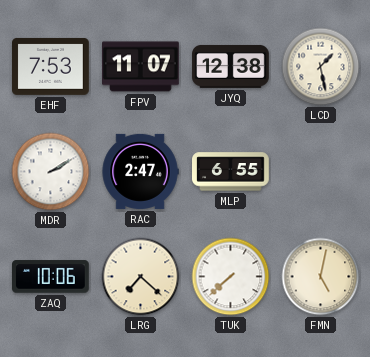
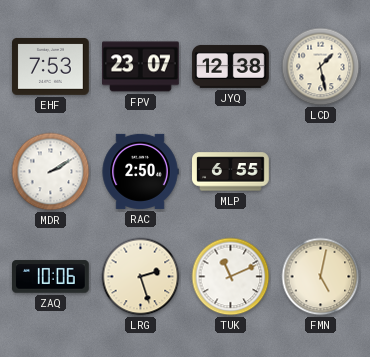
FPV: 11:07 -> 23:07 (141, 67)
RAC: 2:47 -> 2:50 (140, 171)
LRG: 7:22 -> 2:27 (141, 277)
TUK: 7:38 -> 11:11 (231, 277)
